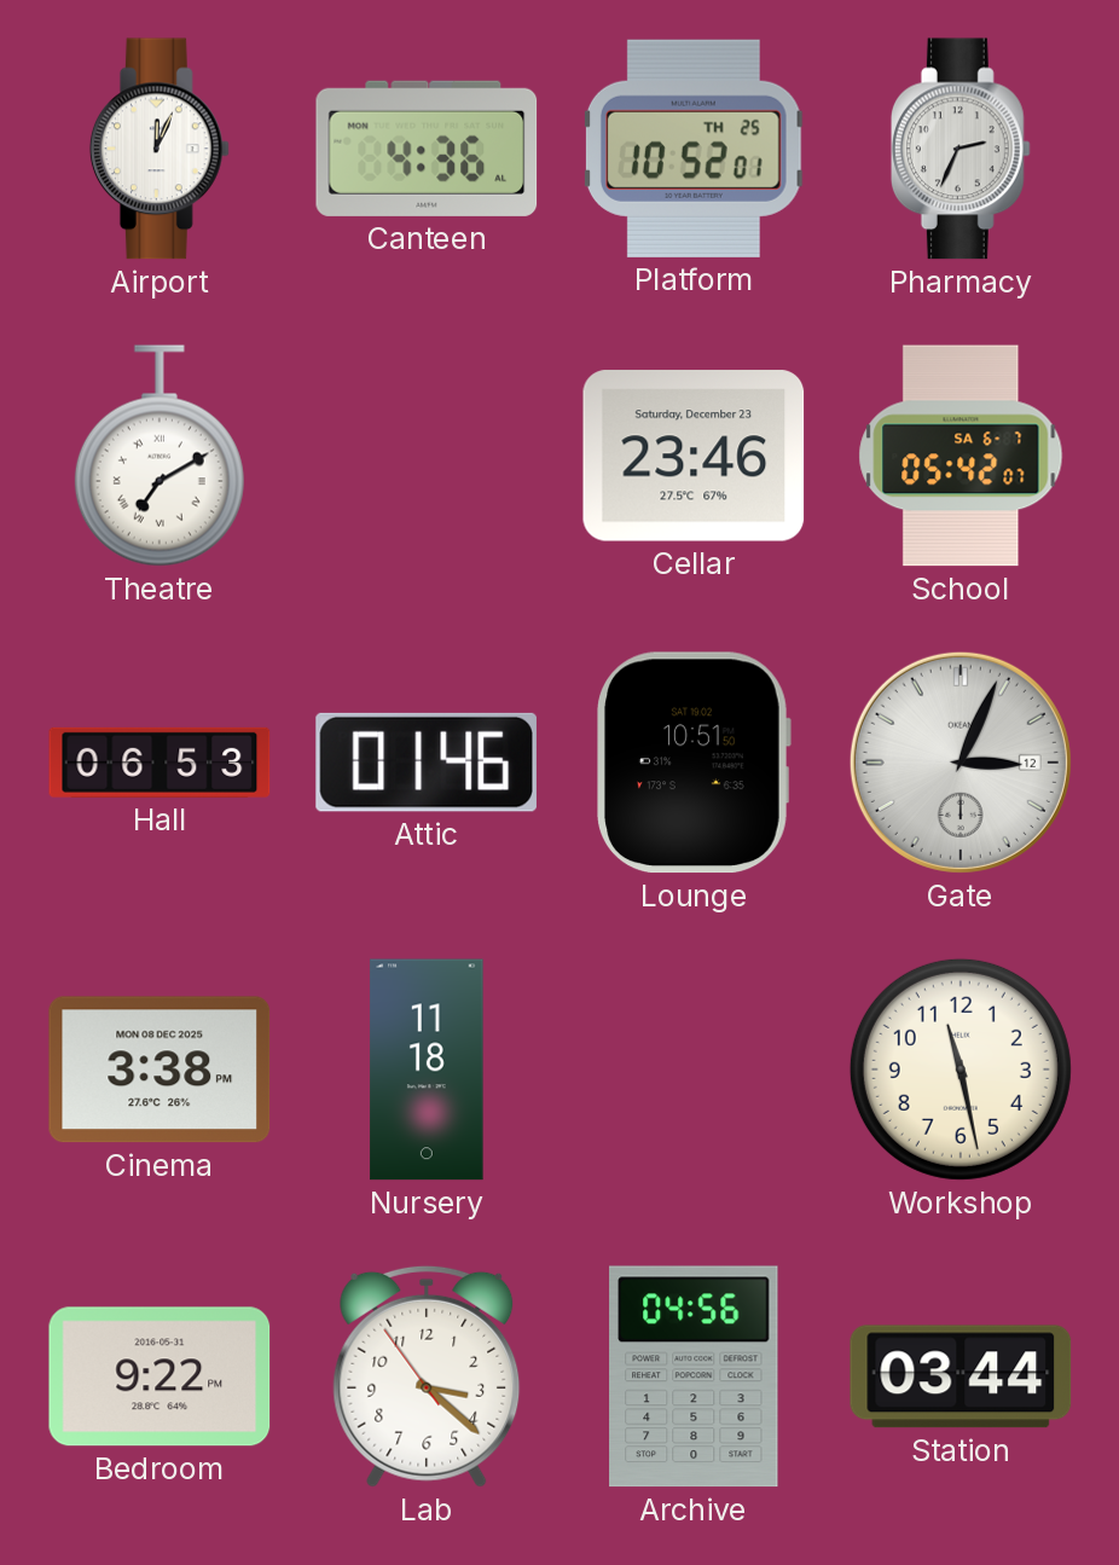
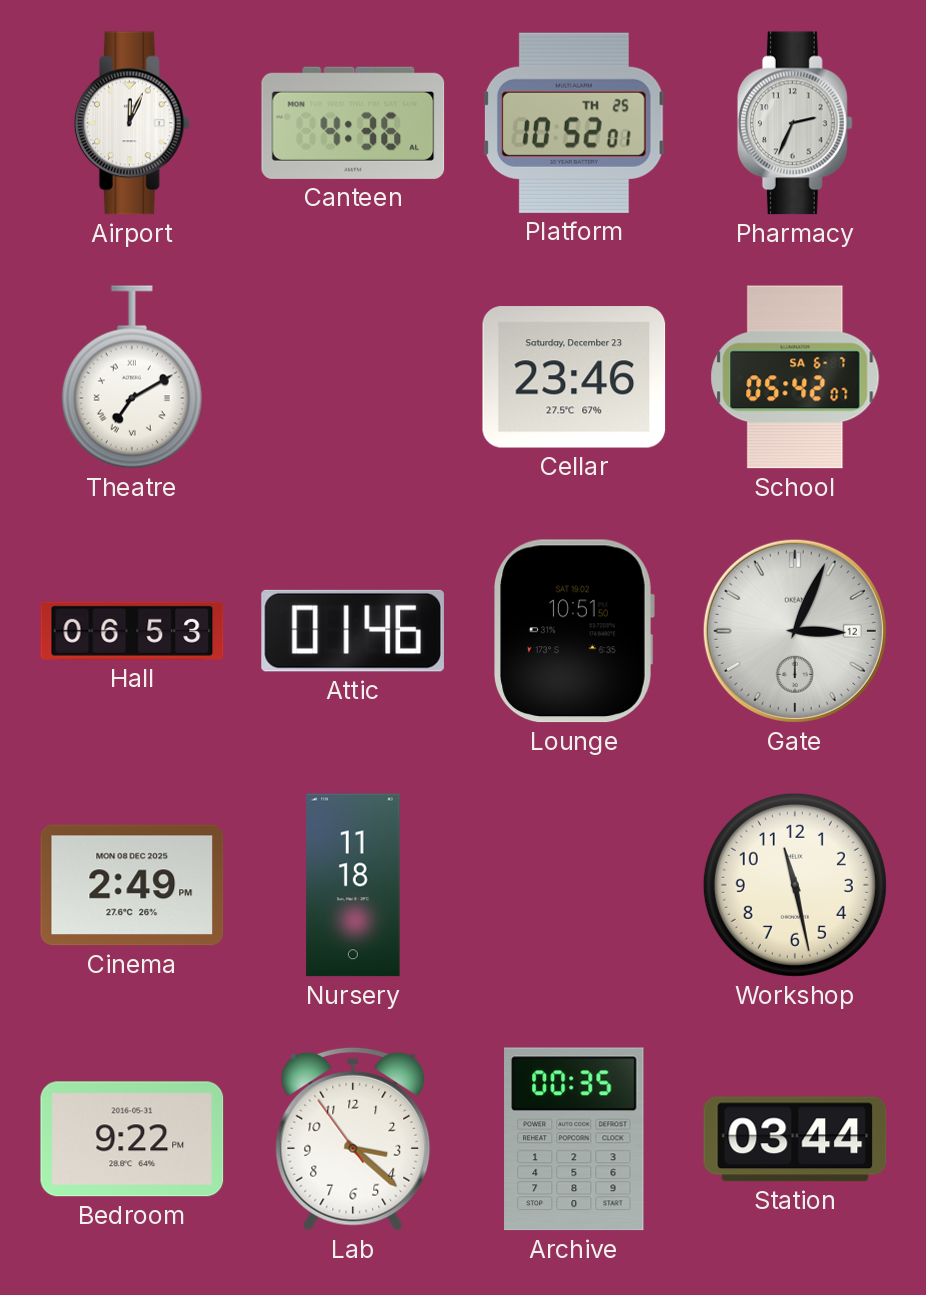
Cinema: 3:38 -> 2:49 (132, 885)
Archive: 04:56 -> 00:35 (574, 1139)
